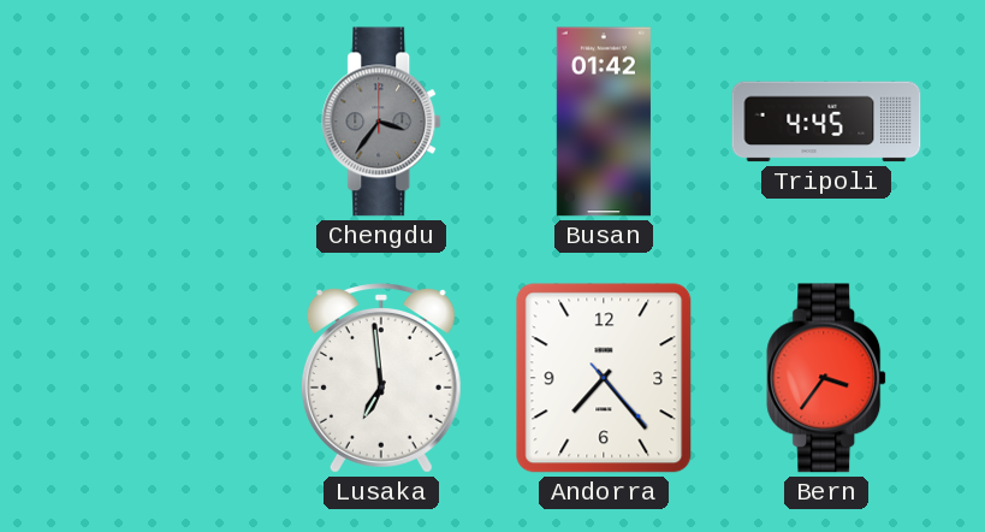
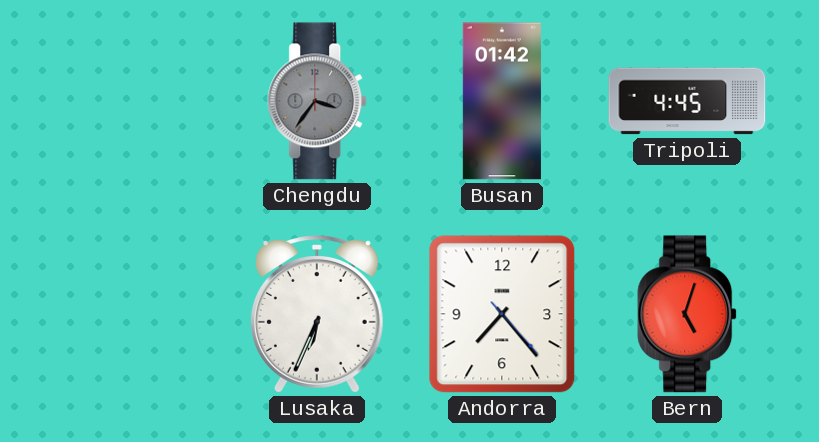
Lusaka: 6:59 -> 6:34 (317, 314)
Bern: 3:36 -> 5:03 (688, 314)
